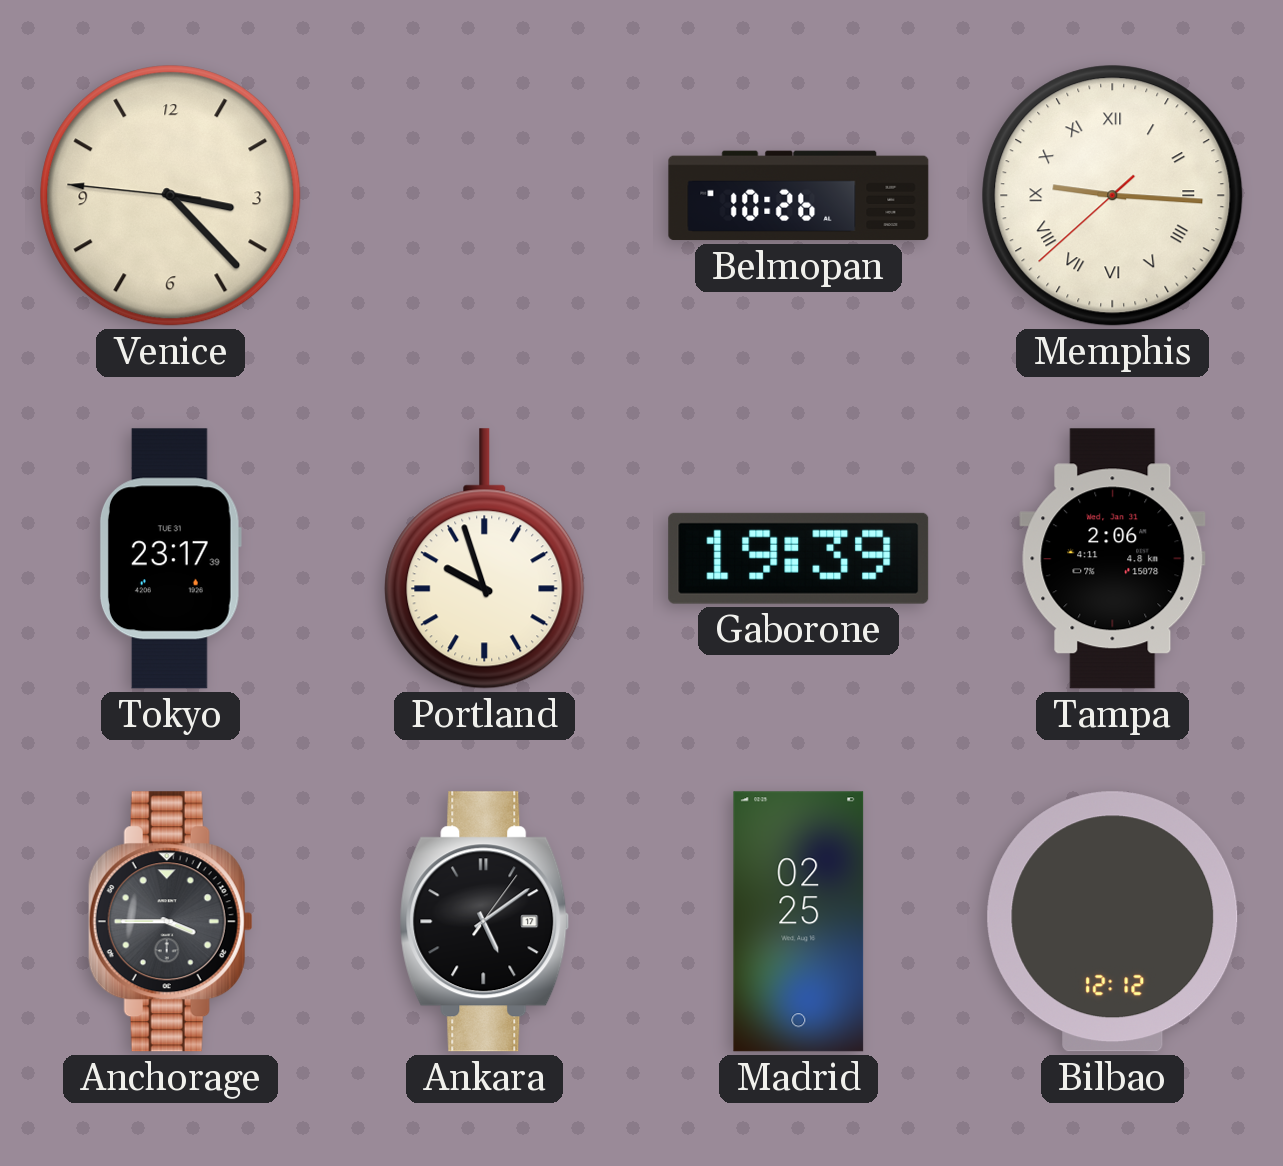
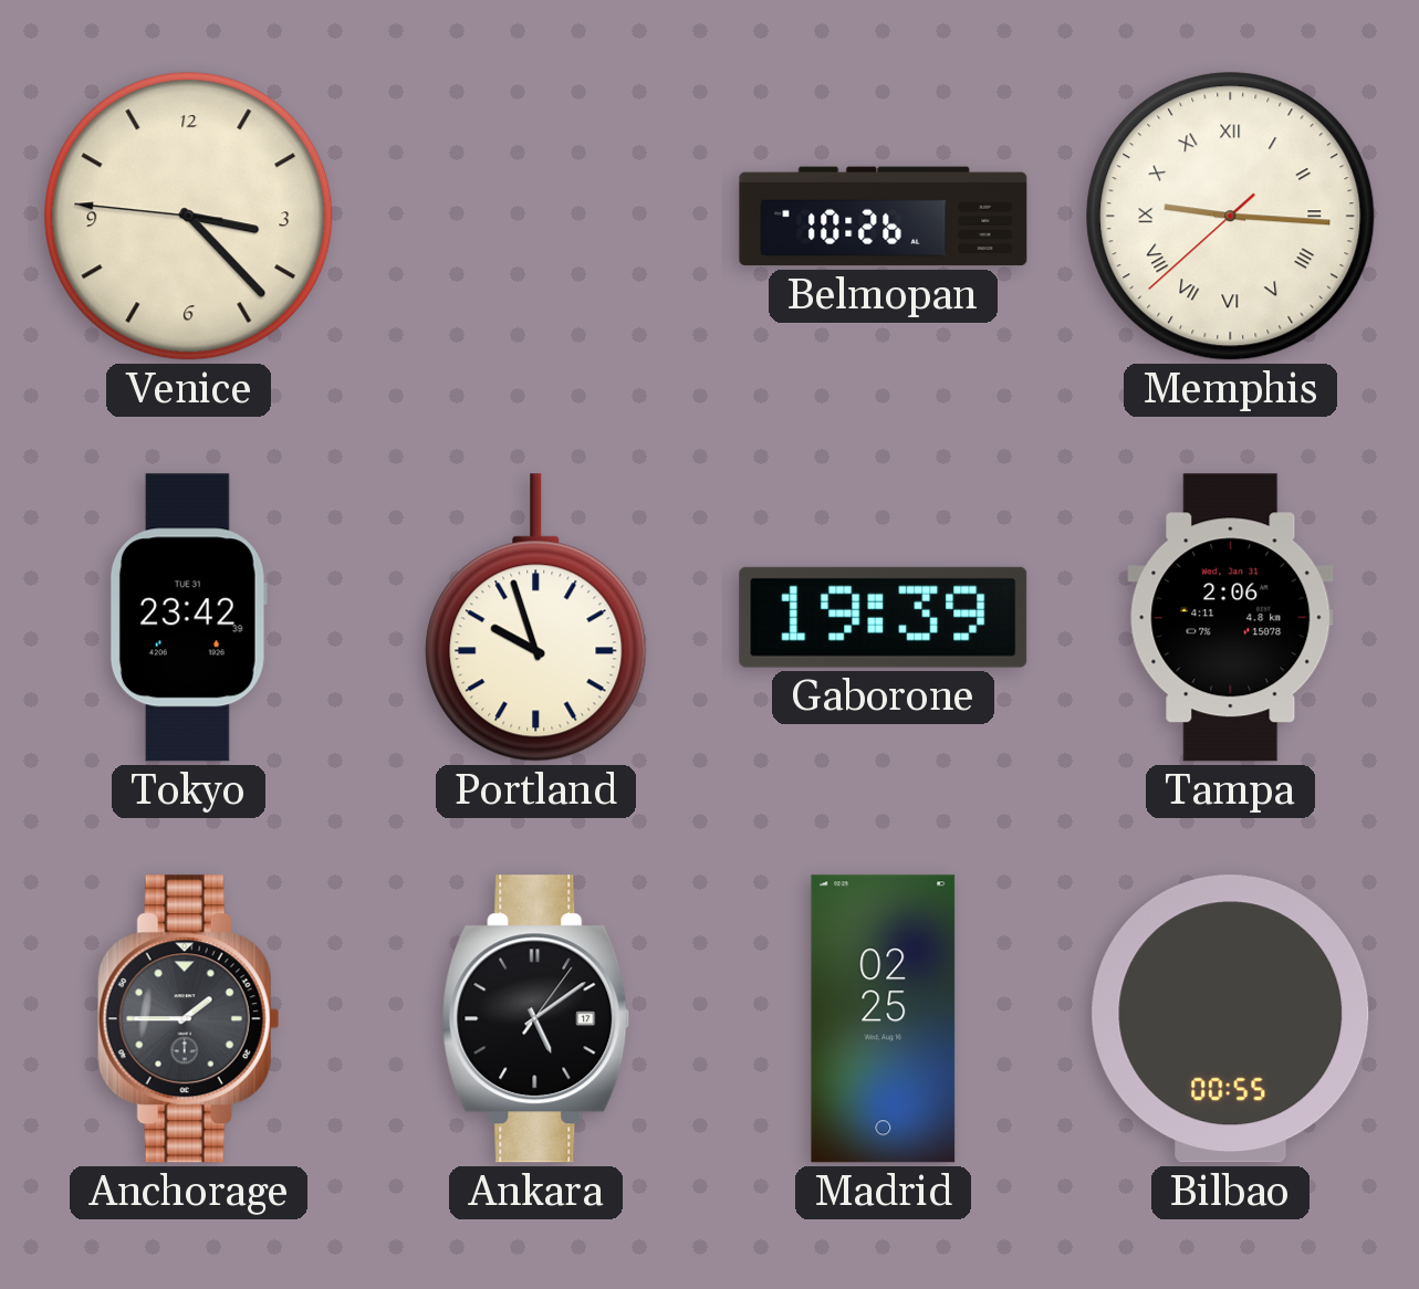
Tokyo: 23:17 -> 23:42 (188, 618)
Anchorage: 3:45 -> 1:45 (188, 1019)
Bilbao: 12:12 -> 00:55 (1231, 1019)
